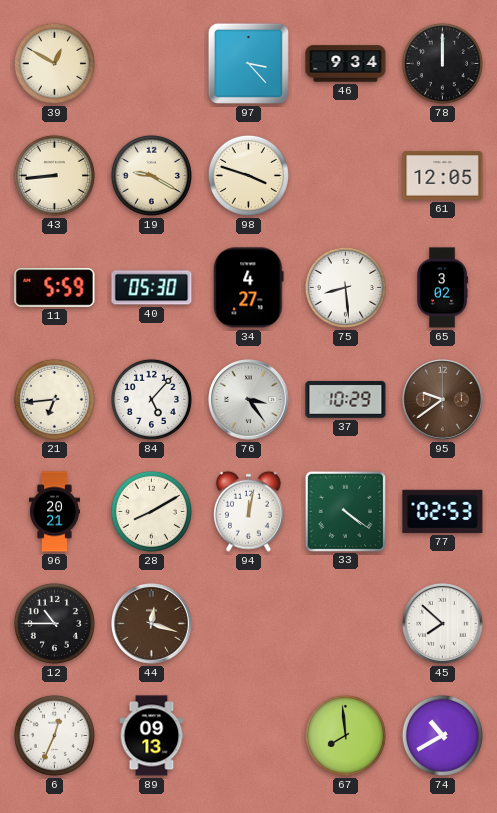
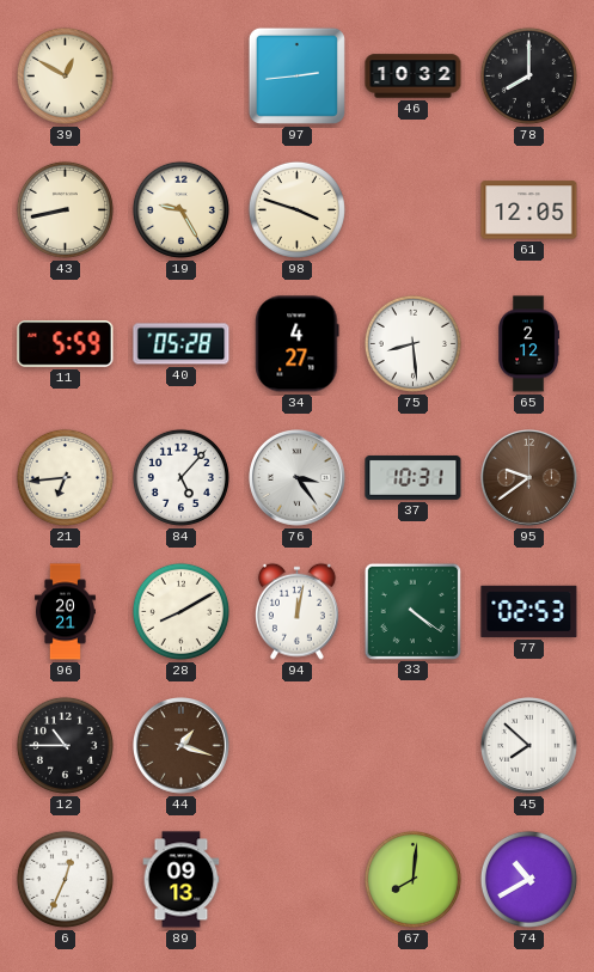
97: 3:23 -> 2:44 (296, 75)
46: 9:34 -> 10:32 (414, 77)
78: 12:00 -> 8:00 (528, 75)
43: 8:44 -> 8:43 (65, 209)
19: 9:20 -> 9:25 (180, 209)
40: 05:30 -> 05:28 (182, 344)
65: 3:02 -> 2:12 (529, 344)
37: 10:29 -> 10:31 (414, 477)
44: 12:18 -> 1:18 (182, 746)
67: 7:59 -> 8:01 (412, 879)
